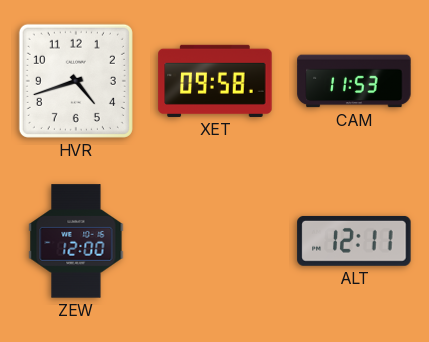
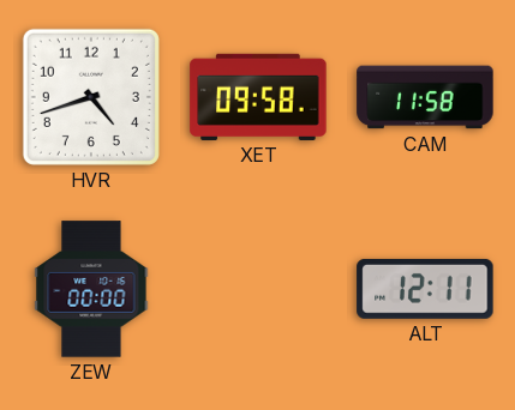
CAM: 11:53 -> 11:58 (425, 97)
ZEW: 12:00 -> 00:00 (91, 289)
